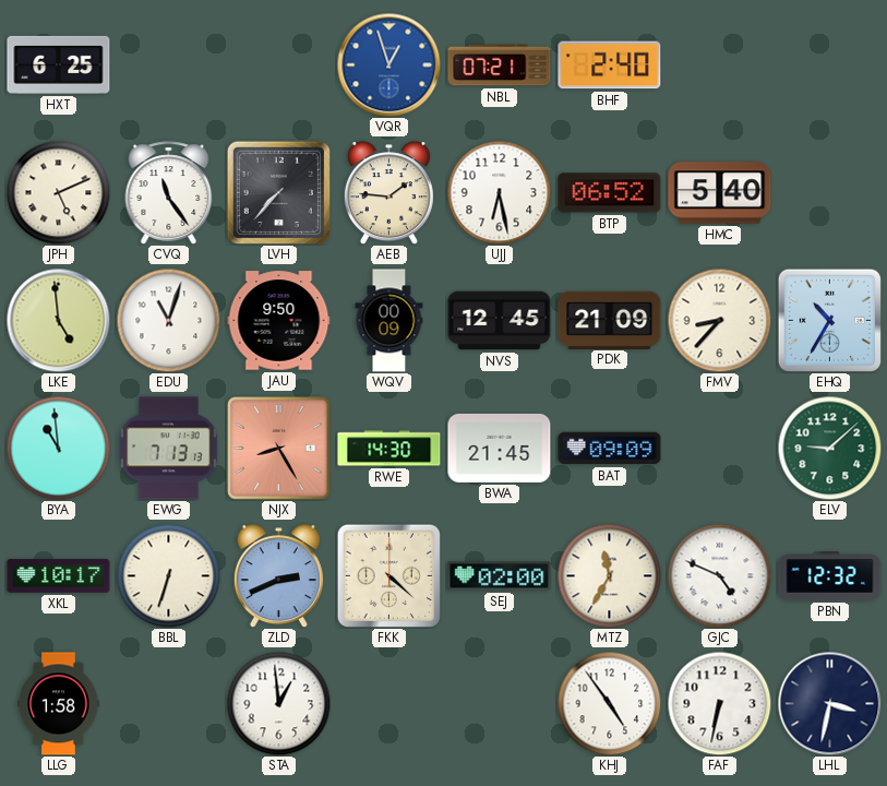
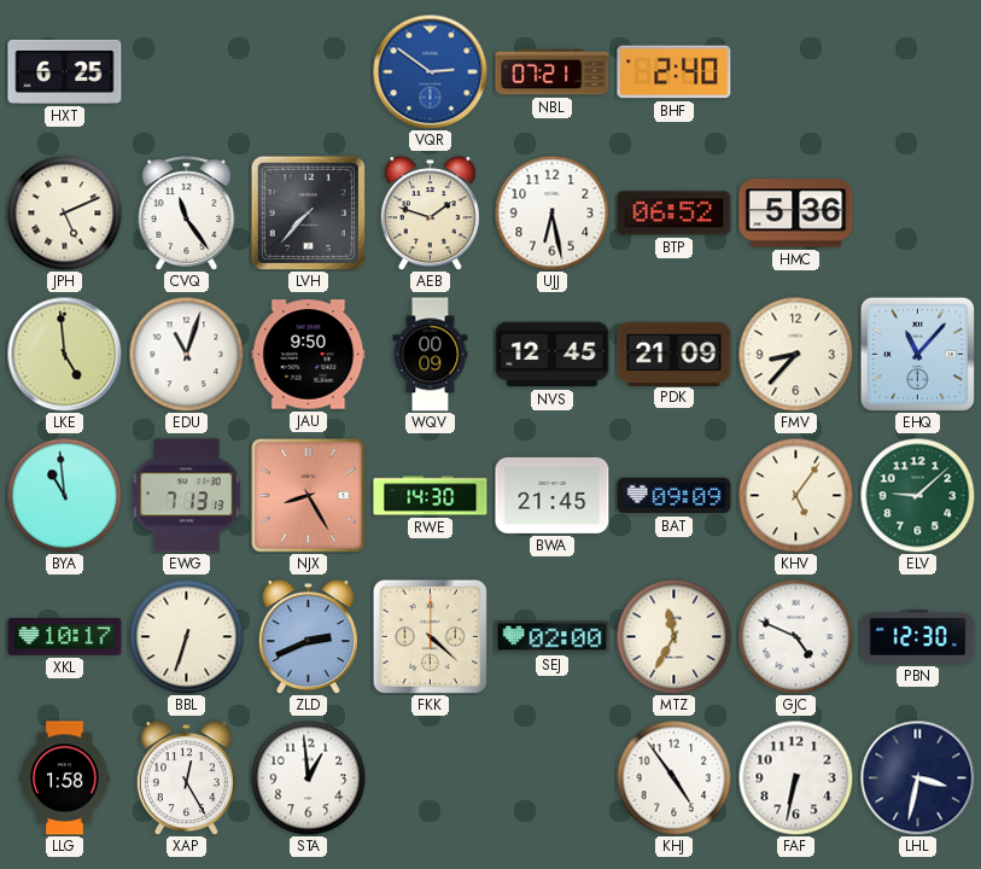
VQR: 12:57 -> 2:51 (430, 71)
AEB: 1:46 -> 1:48 (430, 214)
HMC: 5:40 -> 5:36 (796, 214)
EHQ: 10:35 -> 11:07 (917, 354)
KHV: none -> 5:06 (795, 495)
PBN: 12:32 -> 12:30 (918, 637)
XAP: none -> 12:25 (186, 778)
